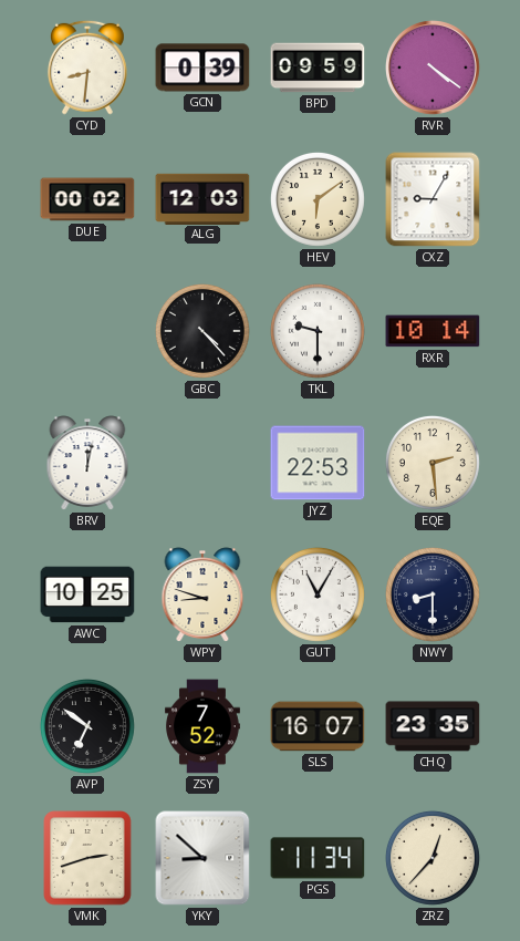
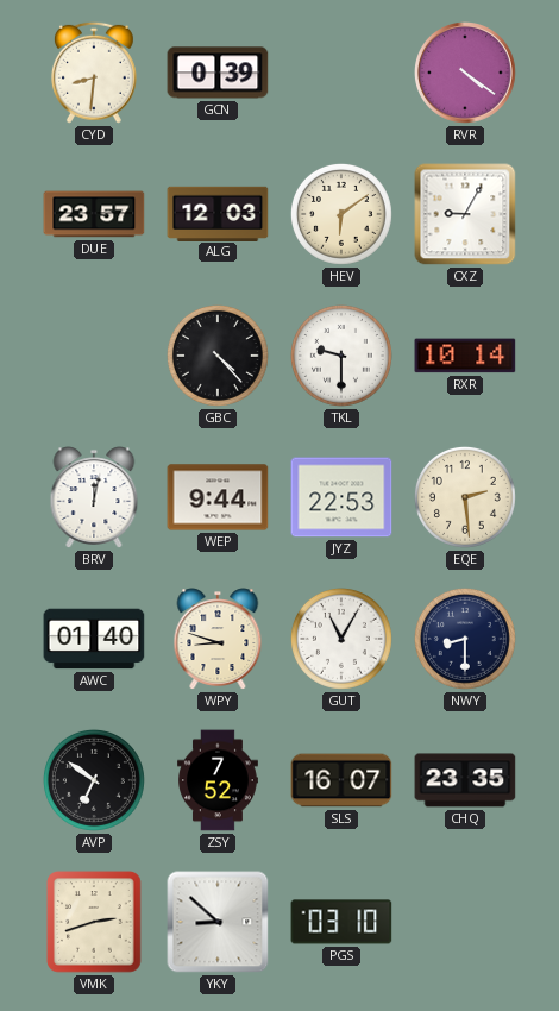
BPD: 09:59 -> none (318, 68)
DUE: 00:02 -> 23:57 (94, 214)
WEP: none -> 9:44 (218, 497)
AWC: 10:25 -> 01:40 (94, 639)
PGS: 11:34 -> 03:10 (341, 922)
ZRZ: 12:37 -> none (433, 858)
